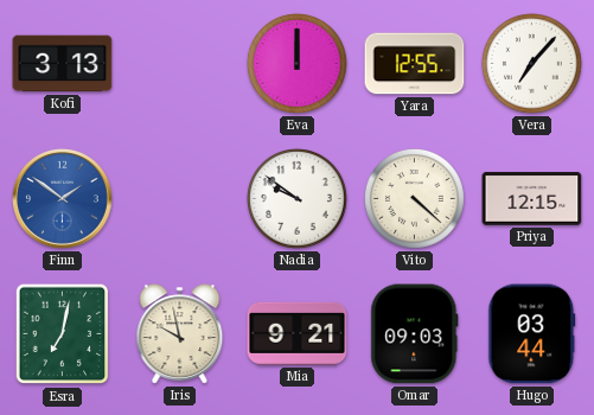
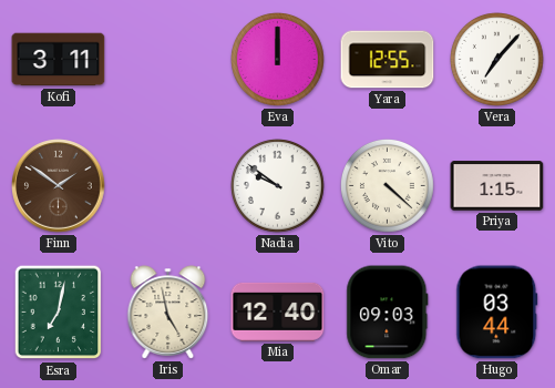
Kofi: 3:13 -> 3:11 (59, 60)
Finn dial: blue -> brown (59, 186)
Priya: 12:15 -> 1:15 (497, 186)
Iris: 9:58 -> 4:58 (168, 313)
Mia: 9:21 -> 12:40 (278, 312)
